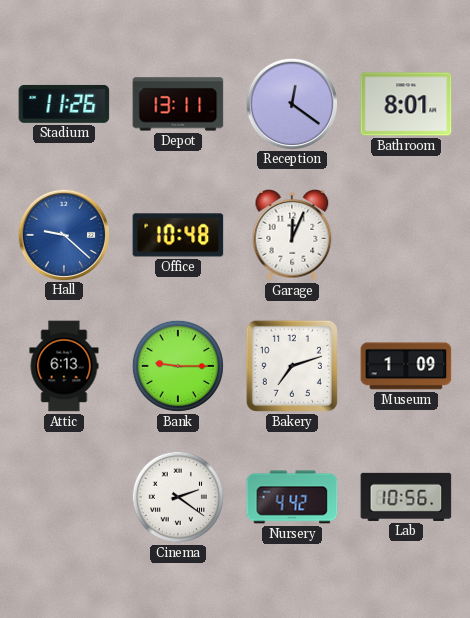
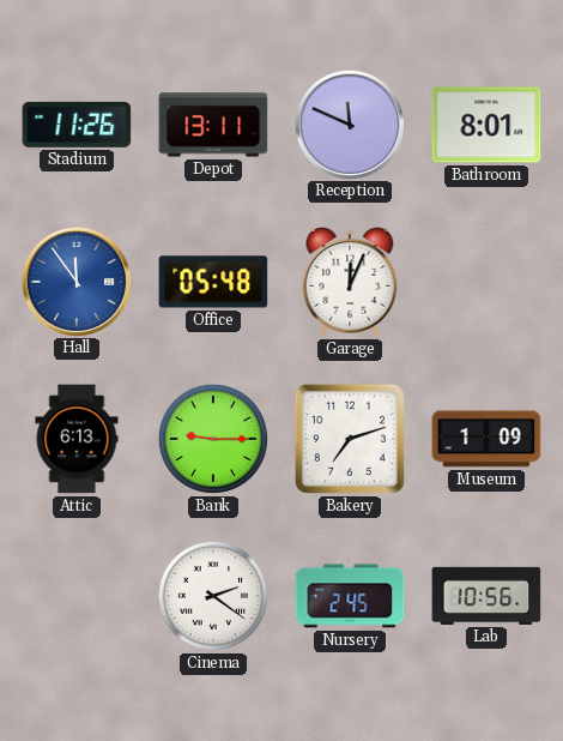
Reception: 12:21 -> 11:49 (349, 123)
Hall: 9:22 -> 11:54 (75, 281)
Office: 10:48 -> 05:48 (213, 282)
Nursery: 4:42 -> 2:45 (350, 596)
